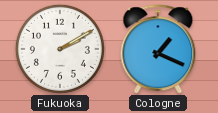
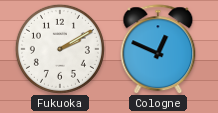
Cologne: 1:19 -> 12:49 (158, 49)
